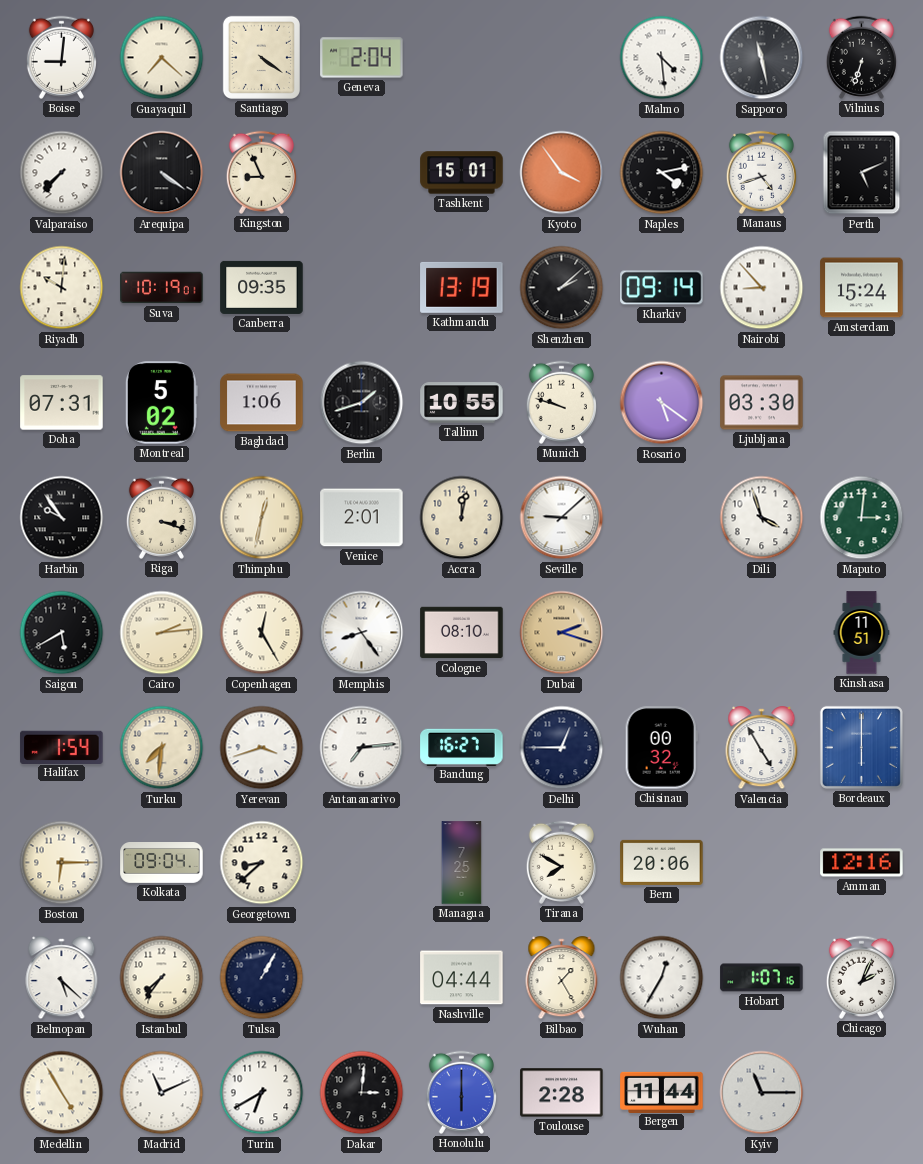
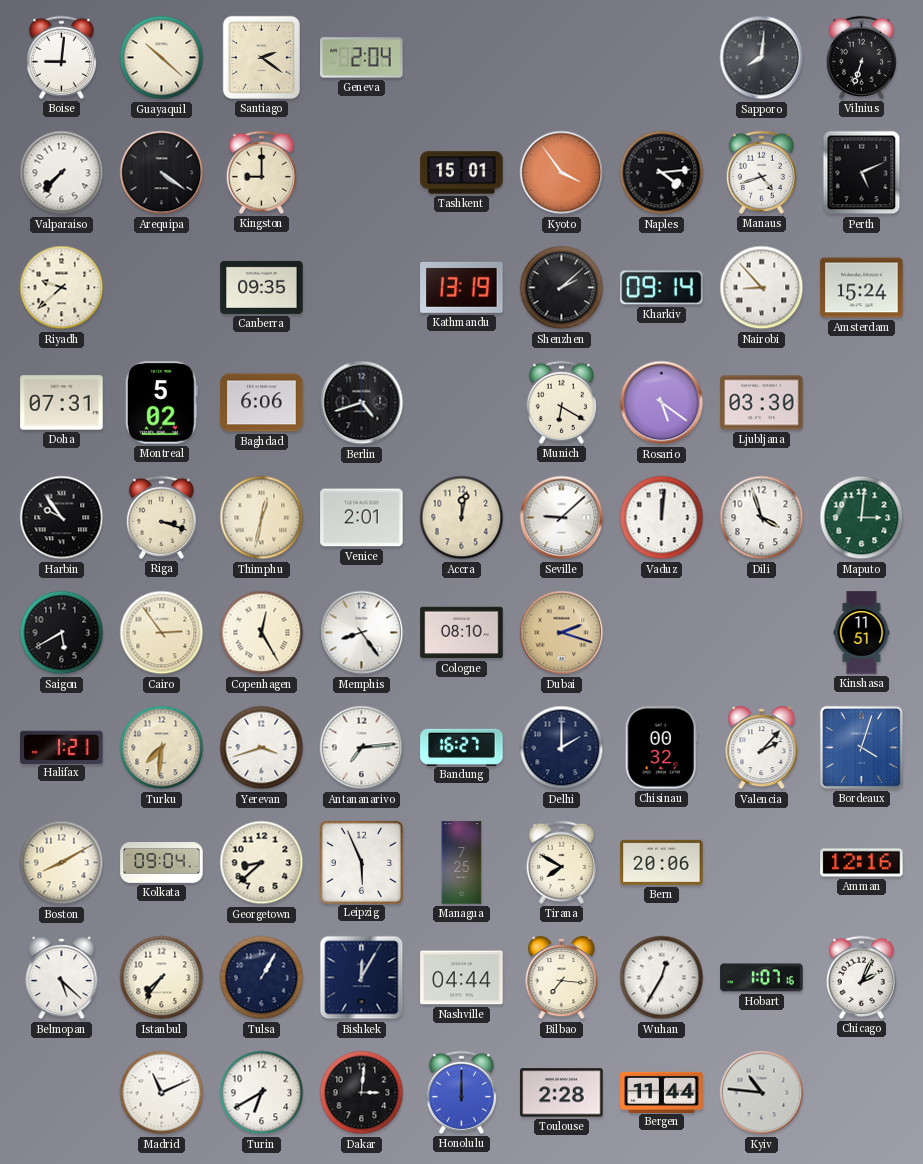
Guayaquil: 7:22 -> 10:22 (162, 58)
Santiago: 4:21 -> 2:21 (261, 57)
Malmo: 4:29 -> none (662, 58)
Sapporo: 11:28 -> 8:01 (762, 58)
Kingston: 8:56 -> 9:00 (261, 172)
Naples: 4:13 -> 4:14 (662, 173)
Riyadh: 10:01 -> 9:38 (62, 288)
Suva: 10:19 -> none (162, 288)
Baghdad: 1:06 -> 6:06 (262, 403)
Berlin: 1:42 -> 4:42 (362, 403)
Tallinn: 10:55 -> none (462, 403)
Munich: 9:48 -> 6:20 (561, 402)
Vaduz: none -> 12:01 (662, 518)
Cairo: 2:14 -> 2:54 (162, 633)
Halifax: 1:54 -> 1:21 (62, 747)
Delhi: 12:45 -> 2:00 (562, 748)
Valencia: 4:55 -> 2:07 (762, 748)
Bordeaux: 6:00 -> 4:03 (861, 747)
Boston: 6:15 -> 8:10 (62, 863)
Leipzig: none -> 5:56 (361, 862)
Bishkek: none -> 12:05 (362, 978)
Bilbao: 1:25 -> 7:16 (562, 978)
Medellin: 4:55 -> none (62, 1093)
Honolulu: 6:00 -> 12:00 (461, 1092)
Kyiv: 11:15 -> 10:46 (762, 1093)
